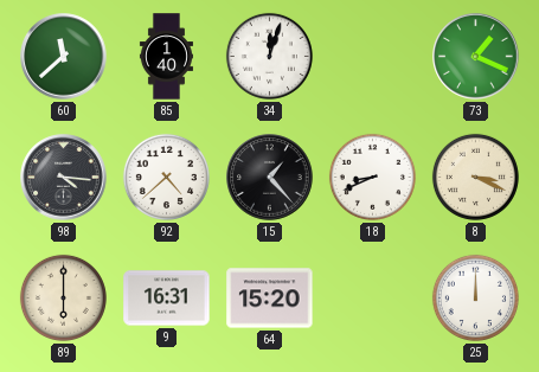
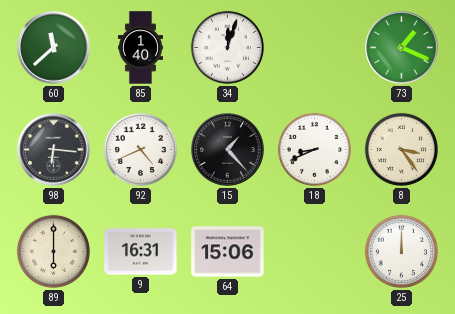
98: 4:16 -> 6:16 (54, 150)
92: 4:38 -> 4:41 (140, 149)
8: 3:19 -> 3:24 (401, 149)
64: 15:20 -> 15:06 (228, 252)
